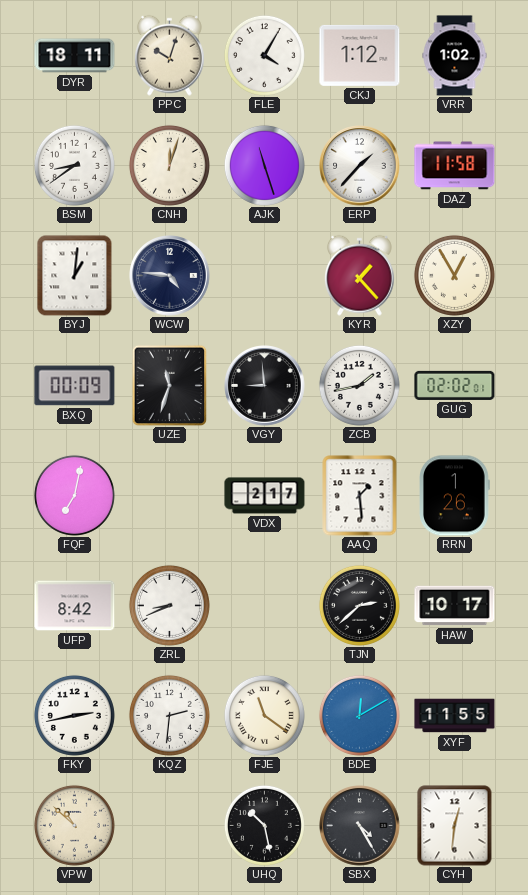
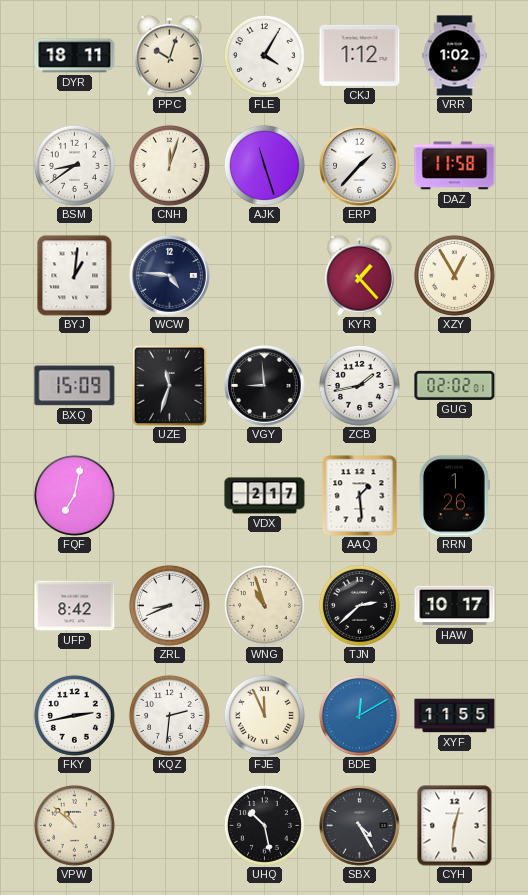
BXQ: 00:09 -> 15:09 (75, 386)
WNG: none -> 10:57 (264, 605)
FJE: 11:21 -> 11:56 (264, 715)
